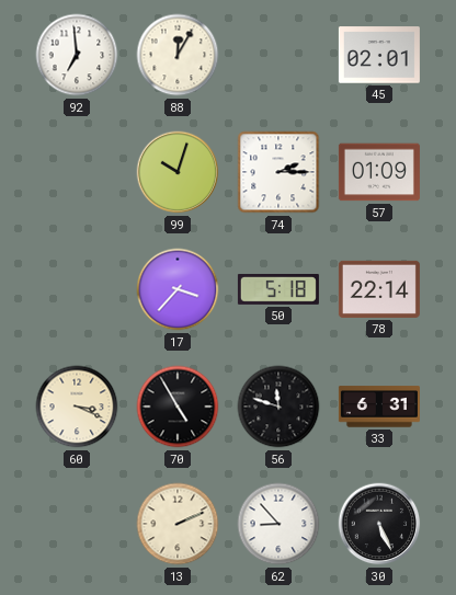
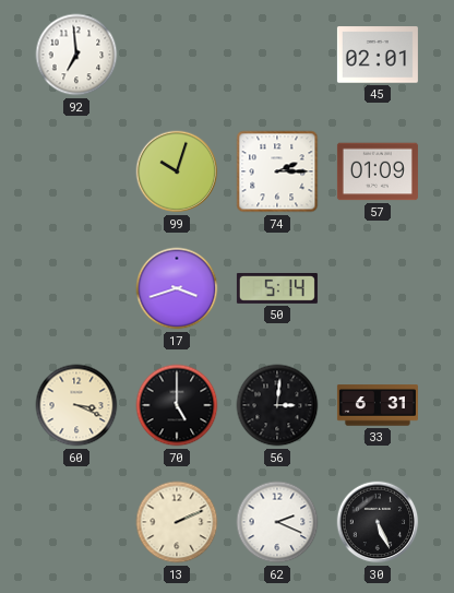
88: 12:05 -> none (178, 55)
17: 3:37 -> 3:42 (177, 288)
50: 5:18 -> 5:14 (277, 288)
78: 22:14 -> none (379, 289)
70: 4:55 -> 5:00 (177, 405)
56: 11:48 -> 3:01 (277, 405)
62: 8:53 -> 2:19 (277, 522)
